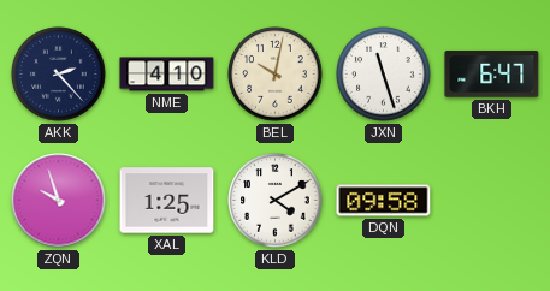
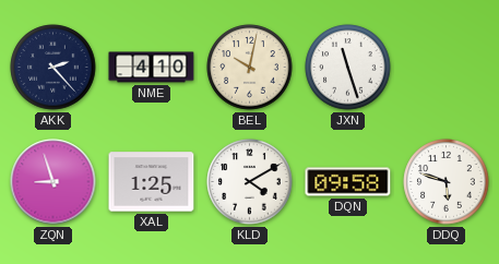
BKH: 6:47 -> none (492, 75)
ZQN: 9:57 -> 8:57 (54, 182)
DDQ: none -> 5:48 (447, 182)
